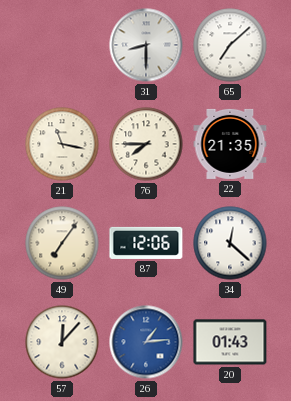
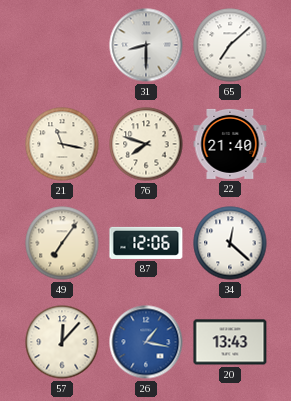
76: 7:45 -> 7:48 (146, 144)
22: 21:35 -> 21:40 (230, 144)
26: 1:14 -> 1:17 (146, 342)
20: 01:43 -> 13:43 (230, 342)
